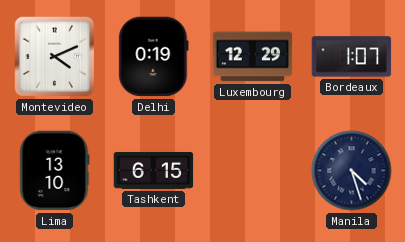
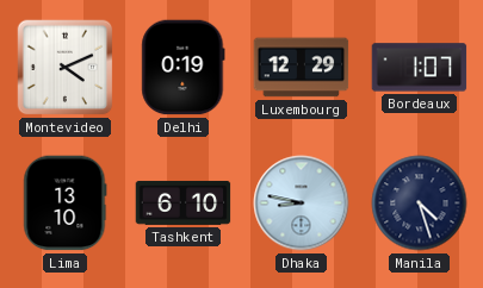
Tashkent: 6:15 -> 6:10 (184, 202)
Dhaka: none -> 8:47 (302, 204)
